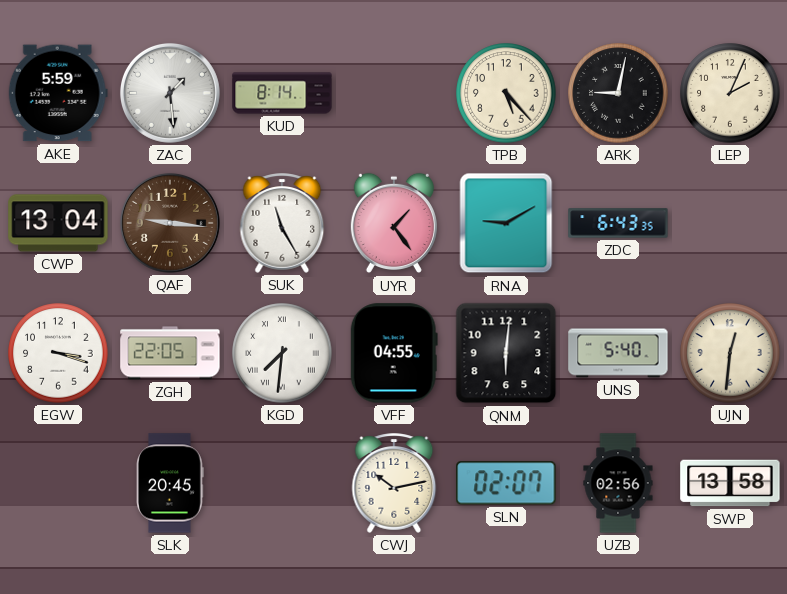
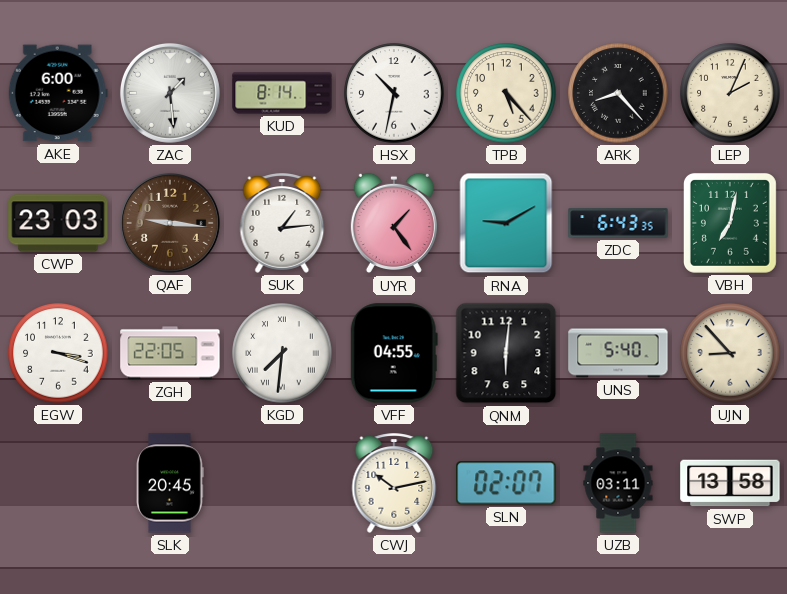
AKE: 5:59 -> 6:00 (58, 93)
HSX: none -> 10:32 (394, 93)
ARK: 9:02 -> 8:23 (618, 93)
CWP: 13:04 -> 23:03 (58, 223)
SUK: 11:25 -> 1:14 (282, 223)
VBH: none -> 7:02 (730, 223)
UJN: 12:31 -> 8:53 (730, 353)
UZB: 02:56 -> 03:11 (618, 483)
